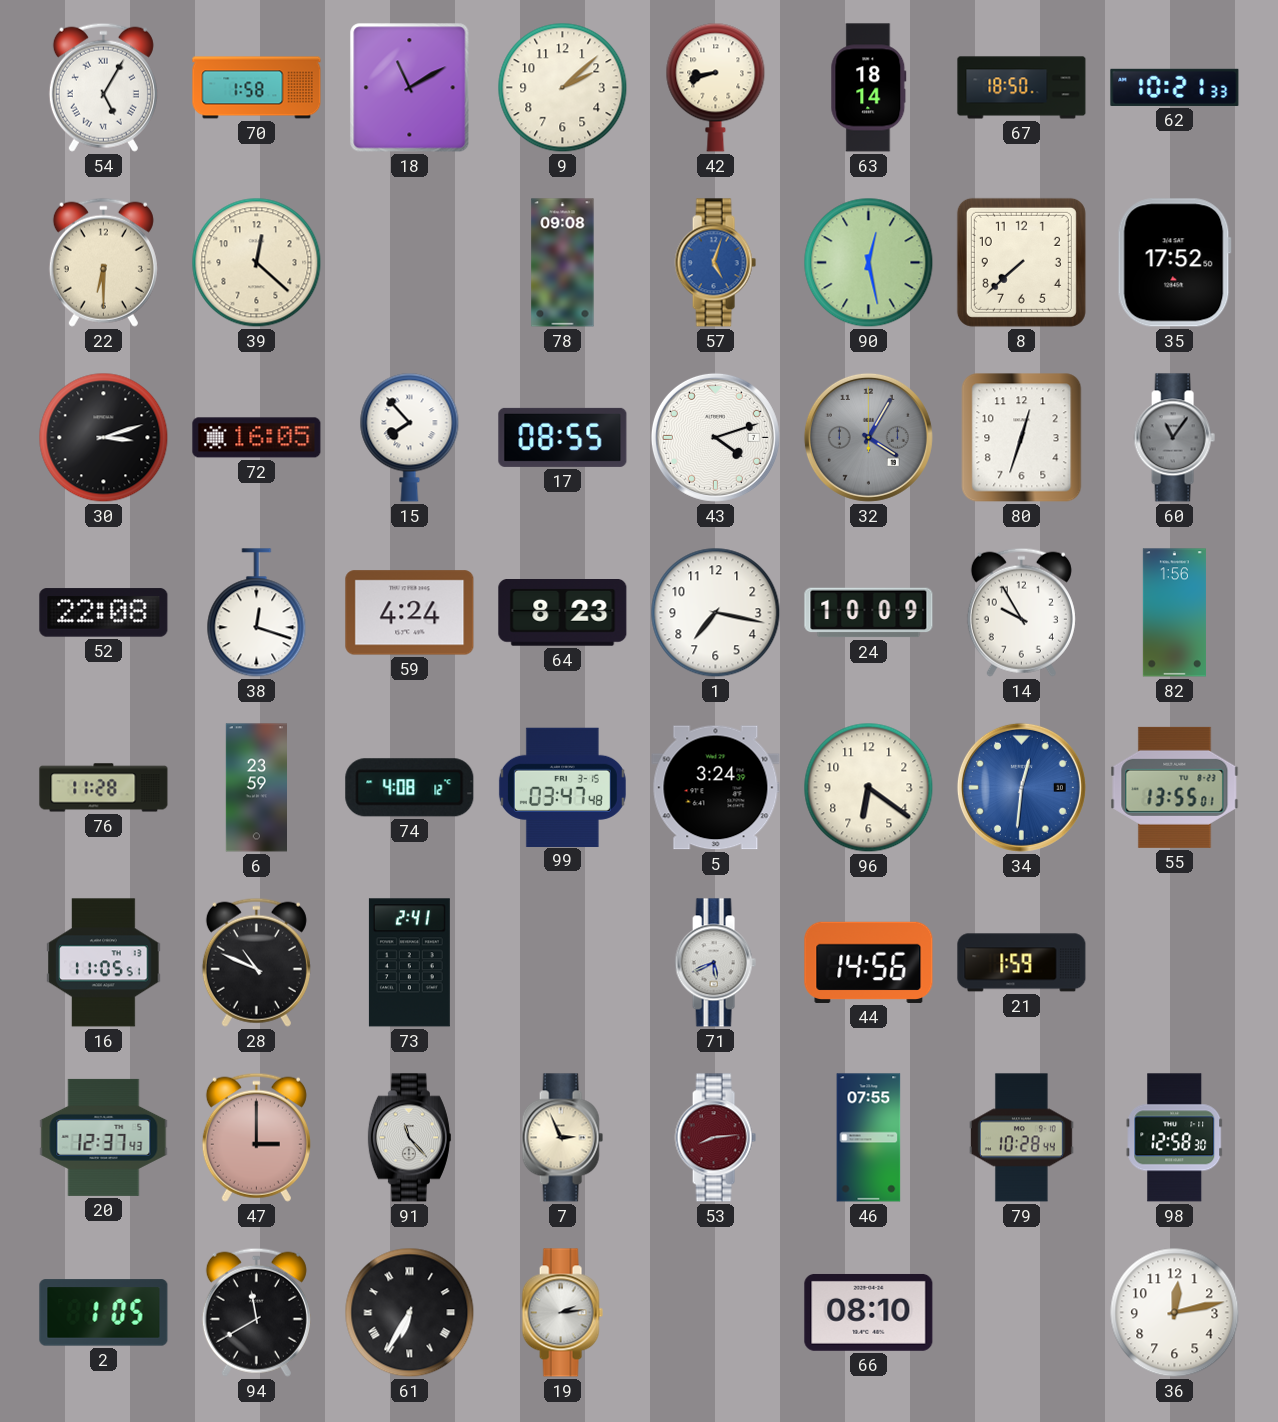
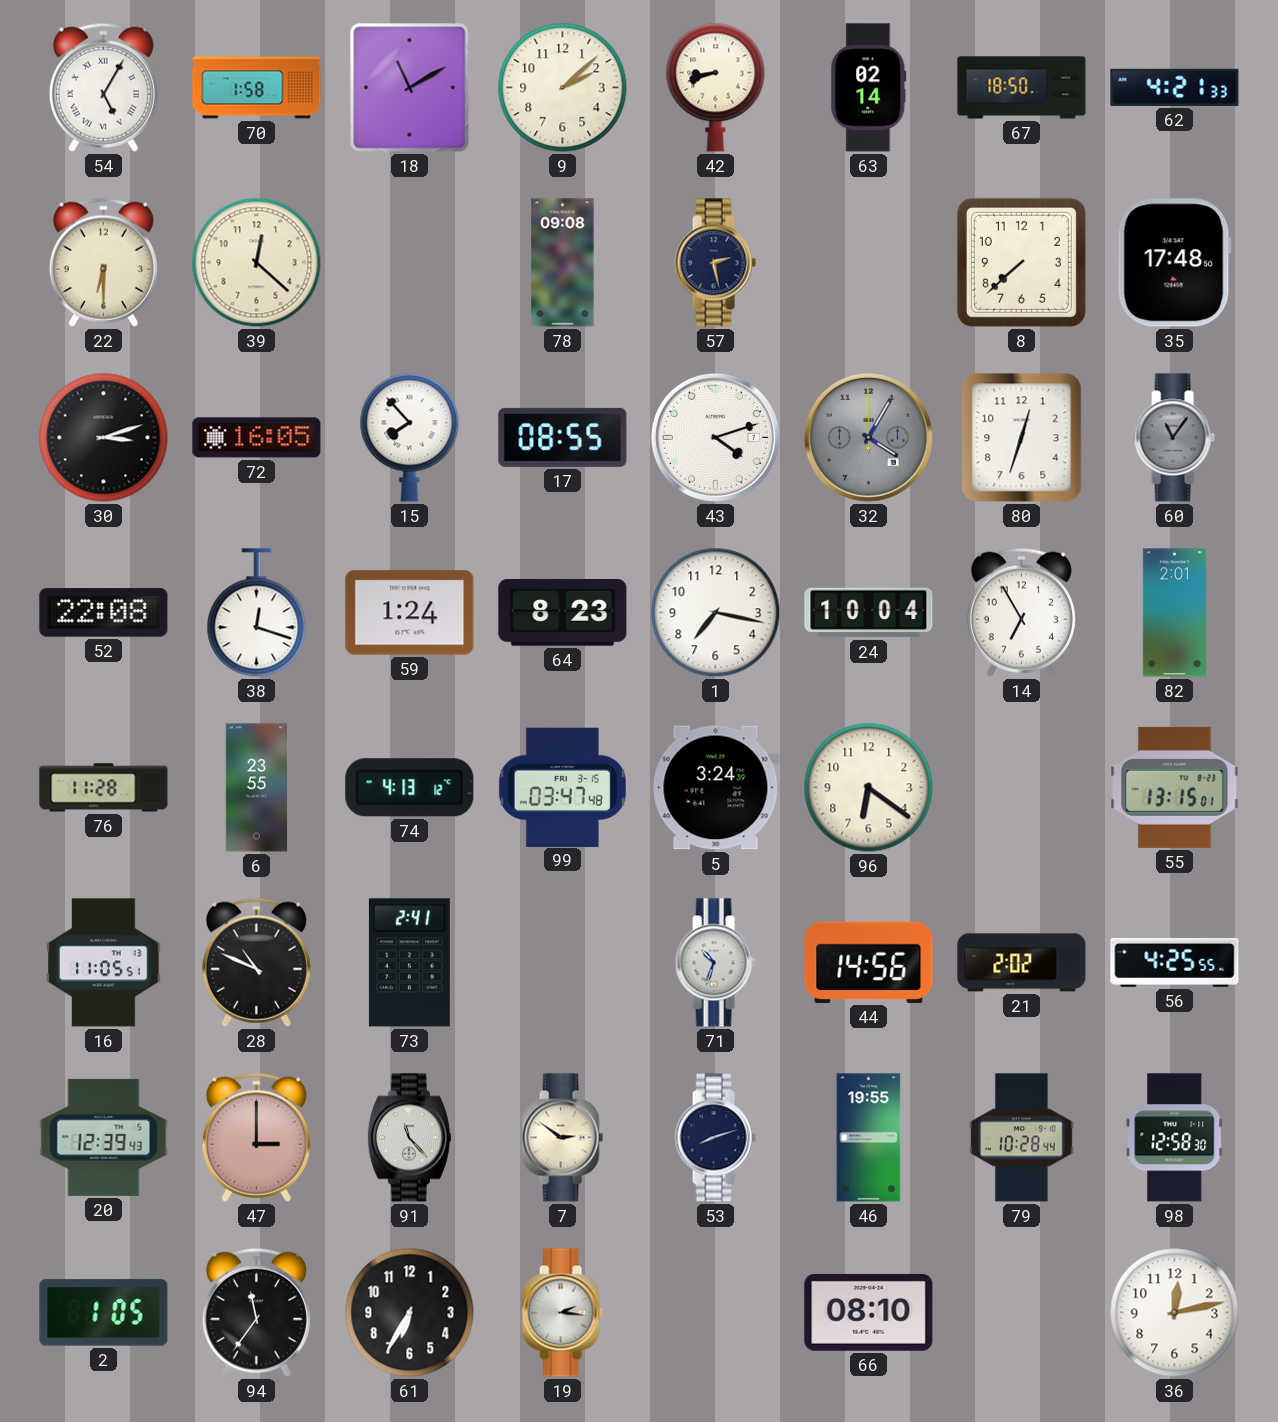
63: 18:14 -> 02:14 (869, 88)
62: 10:21 -> 4:21 (1175, 87)
57: 5:03 -> 2:28 (715, 263)
57 dial: blue -> navy (715, 263)
90: 12:28 -> none (869, 263)
35: 17:52 -> 17:48 (1174, 263)
59: 4:24 -> 1:24 (410, 613)
24: 10:09 -> 10:04 (869, 613)
14: 9:55 -> 6:55 (1021, 612)
82: 1:56 -> 2:01 (1174, 613)
6: 23:59 -> 23:55 (256, 788)
74: 4:08 -> 4:13 (410, 788)
34: 12:31 -> none (1021, 787)
55: 13:55 -> 13:15 (1175, 787)
71: 5:41 -> 10:33 (715, 963)
21: 1:59 -> 2:02 (1022, 963)
56: none -> 4:25 (1175, 962)
20: 12:37 -> 12:39 (104, 1137)
7: 2:56 -> 2:51 (562, 1138)
53: 8:14 -> 8:12 (715, 1138)
53 dial: burgundy -> navy (715, 1138)
46: 07:55 -> 19:55 (869, 1138)
94: 11:40 -> 11:36 (256, 1312)
61 numerals: Roman -> Arabic (410, 1313)
19: 2:14 -> 2:16 (562, 1313)
